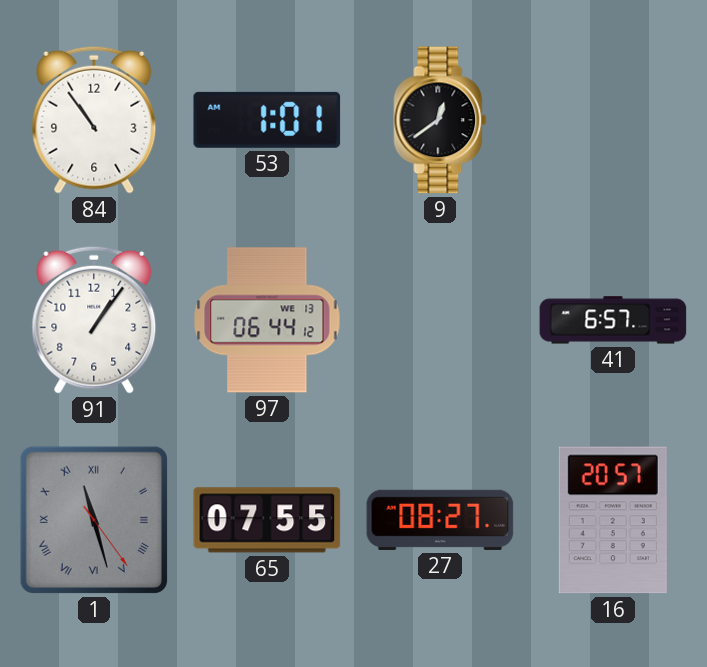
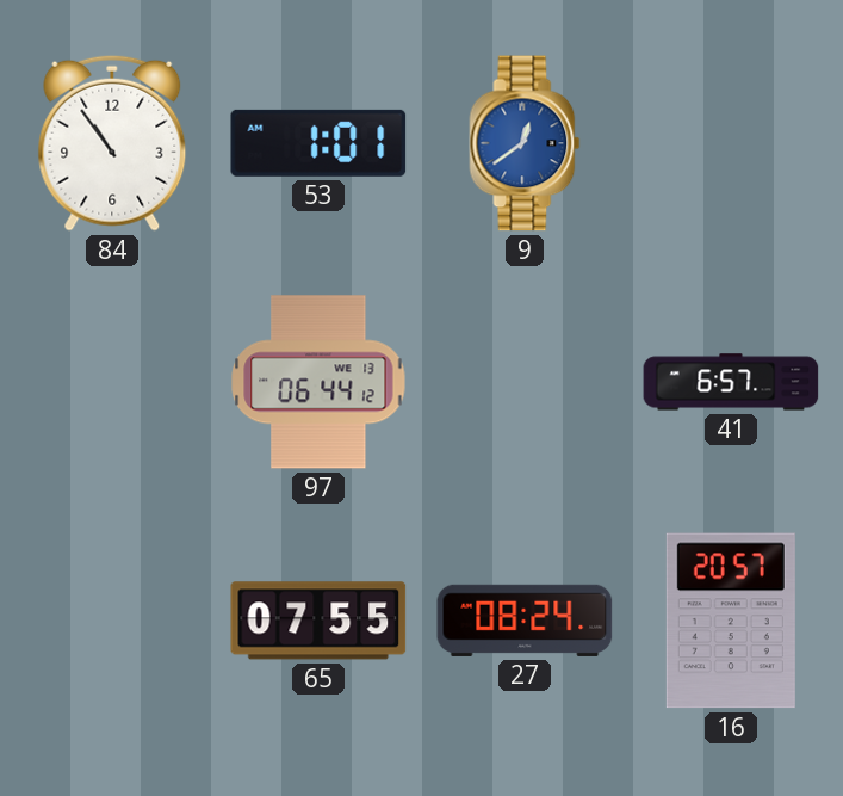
9 dial: black -> blue (525, 143)
91: 1:06 -> none (94, 320)
1: 11:27 -> none (94, 520)
27: 08:27 -> 08:24 (525, 621)
